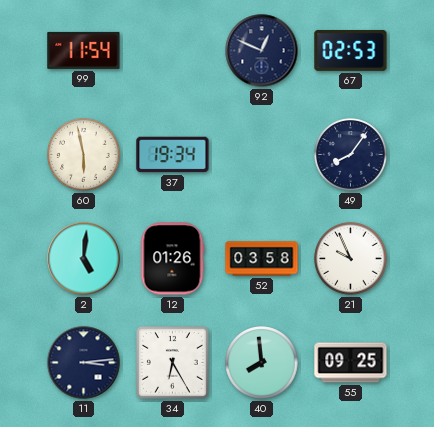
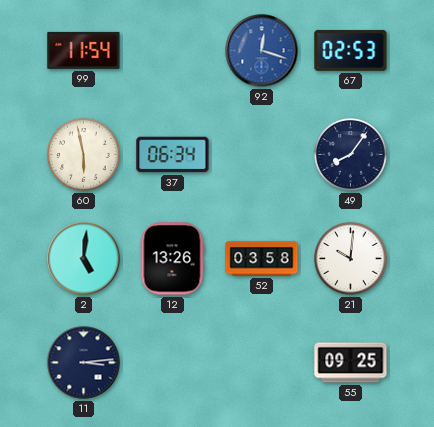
92: 12:49 -> 12:18 (262, 51)
92 dial: navy -> blue (262, 51)
37: 19:34 -> 06:34 (173, 155)
12: 01:26 -> 13:26 (172, 259)
21: 9:56 -> 10:01 (351, 259)
34: 6:25 -> none (172, 362)
40: 7:59 -> none (262, 363)
